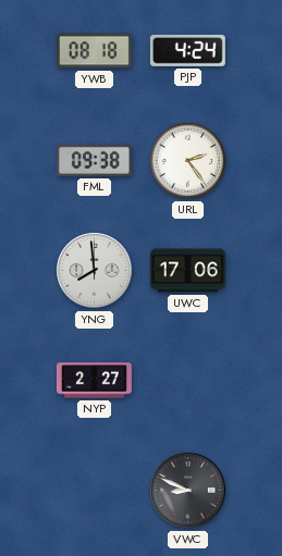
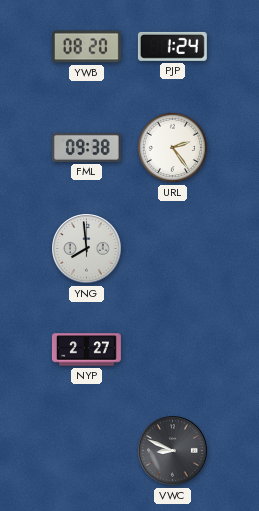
YWB: 08:18 -> 08:20 (86, 47)
PJP: 4:24 -> 1:24 (172, 46)
UWC: 17:06 -> none (187, 271)
